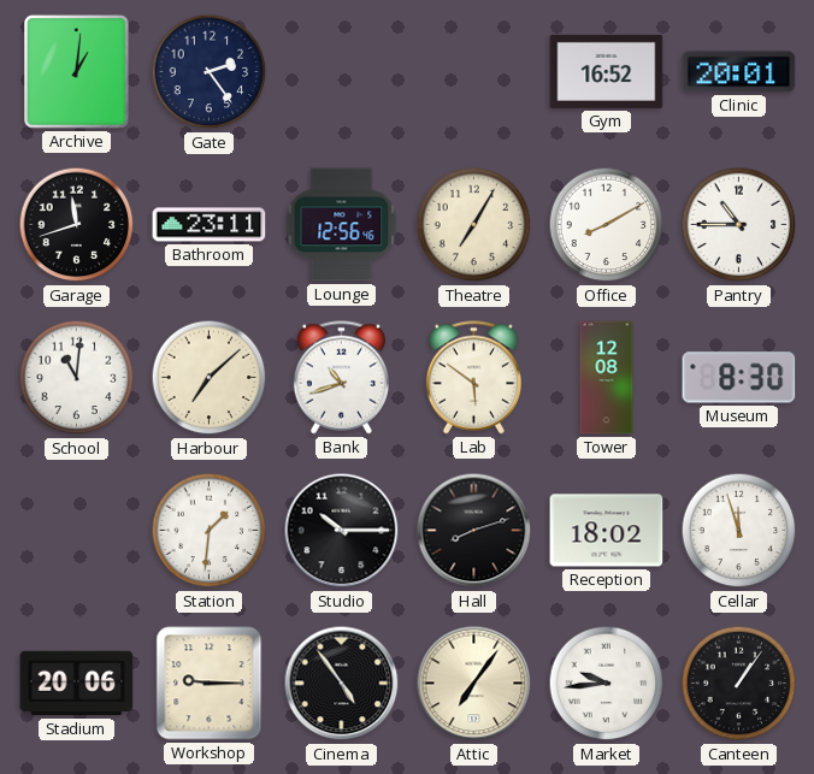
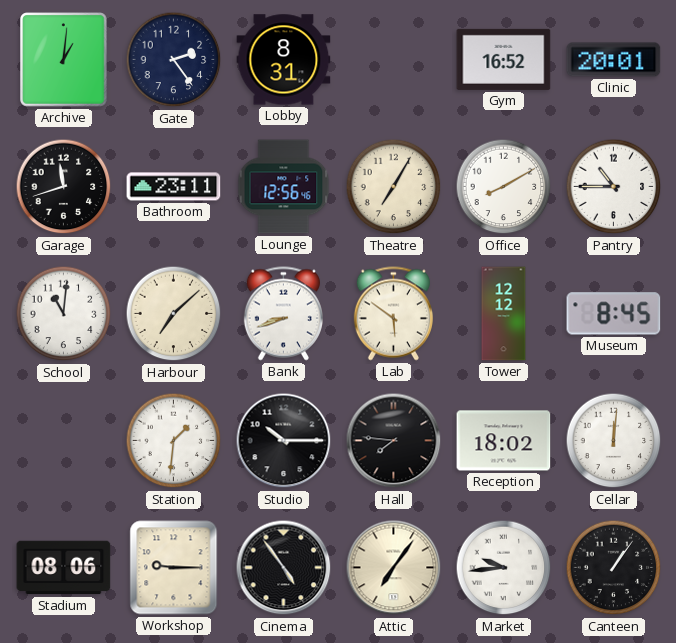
Lobby: none -> 8:31 (284, 60)
Bank: 10:42 -> 8:42 (283, 314)
Tower: 12:08 -> 12:12 (504, 314)
Museum: 8:30 -> 8:45 (614, 314)
Hall: 8:12 -> 7:46 (394, 441)
Cellar: 11:57 -> 12:01 (614, 441)
Stadium: 20:06 -> 08:06 (64, 568)
